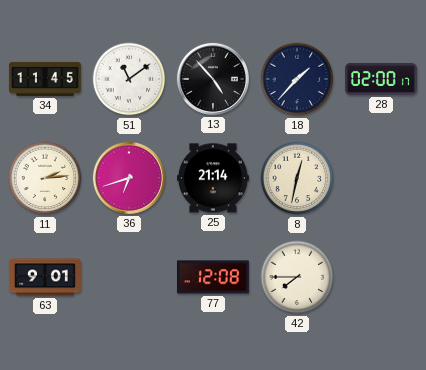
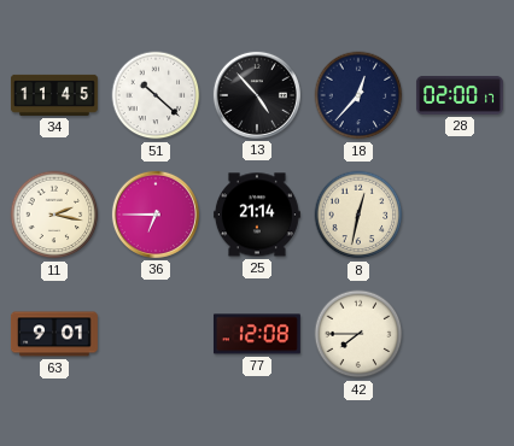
51: 11:09 -> 10:22 (156, 95)
18: 1:37 -> 12:37 (358, 95)
11: 2:14 -> 2:17 (54, 215)
36: 6:42 -> 6:45 (156, 215)
